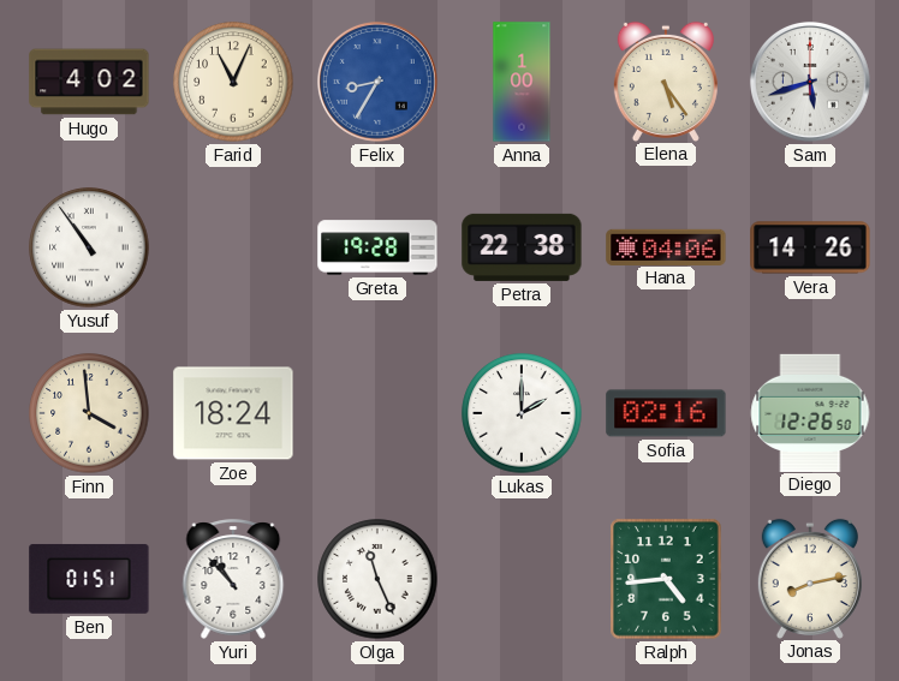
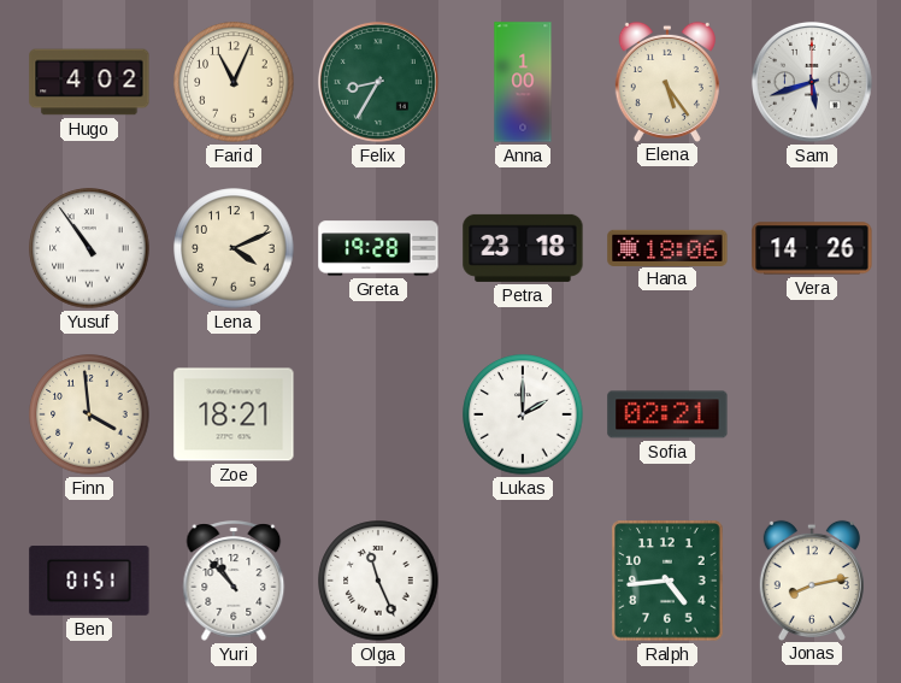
Felix dial: blue -> green (378, 82)
Lena: none -> 4:11 (234, 248)
Petra: 22:38 -> 23:18 (523, 248)
Hana: 04:06 -> 18:06 (667, 247)
Zoe: 18:24 -> 18:21 (234, 414)
Sofia: 02:16 -> 02:21 (667, 414)
Diego: 12:26 -> none (810, 412)
